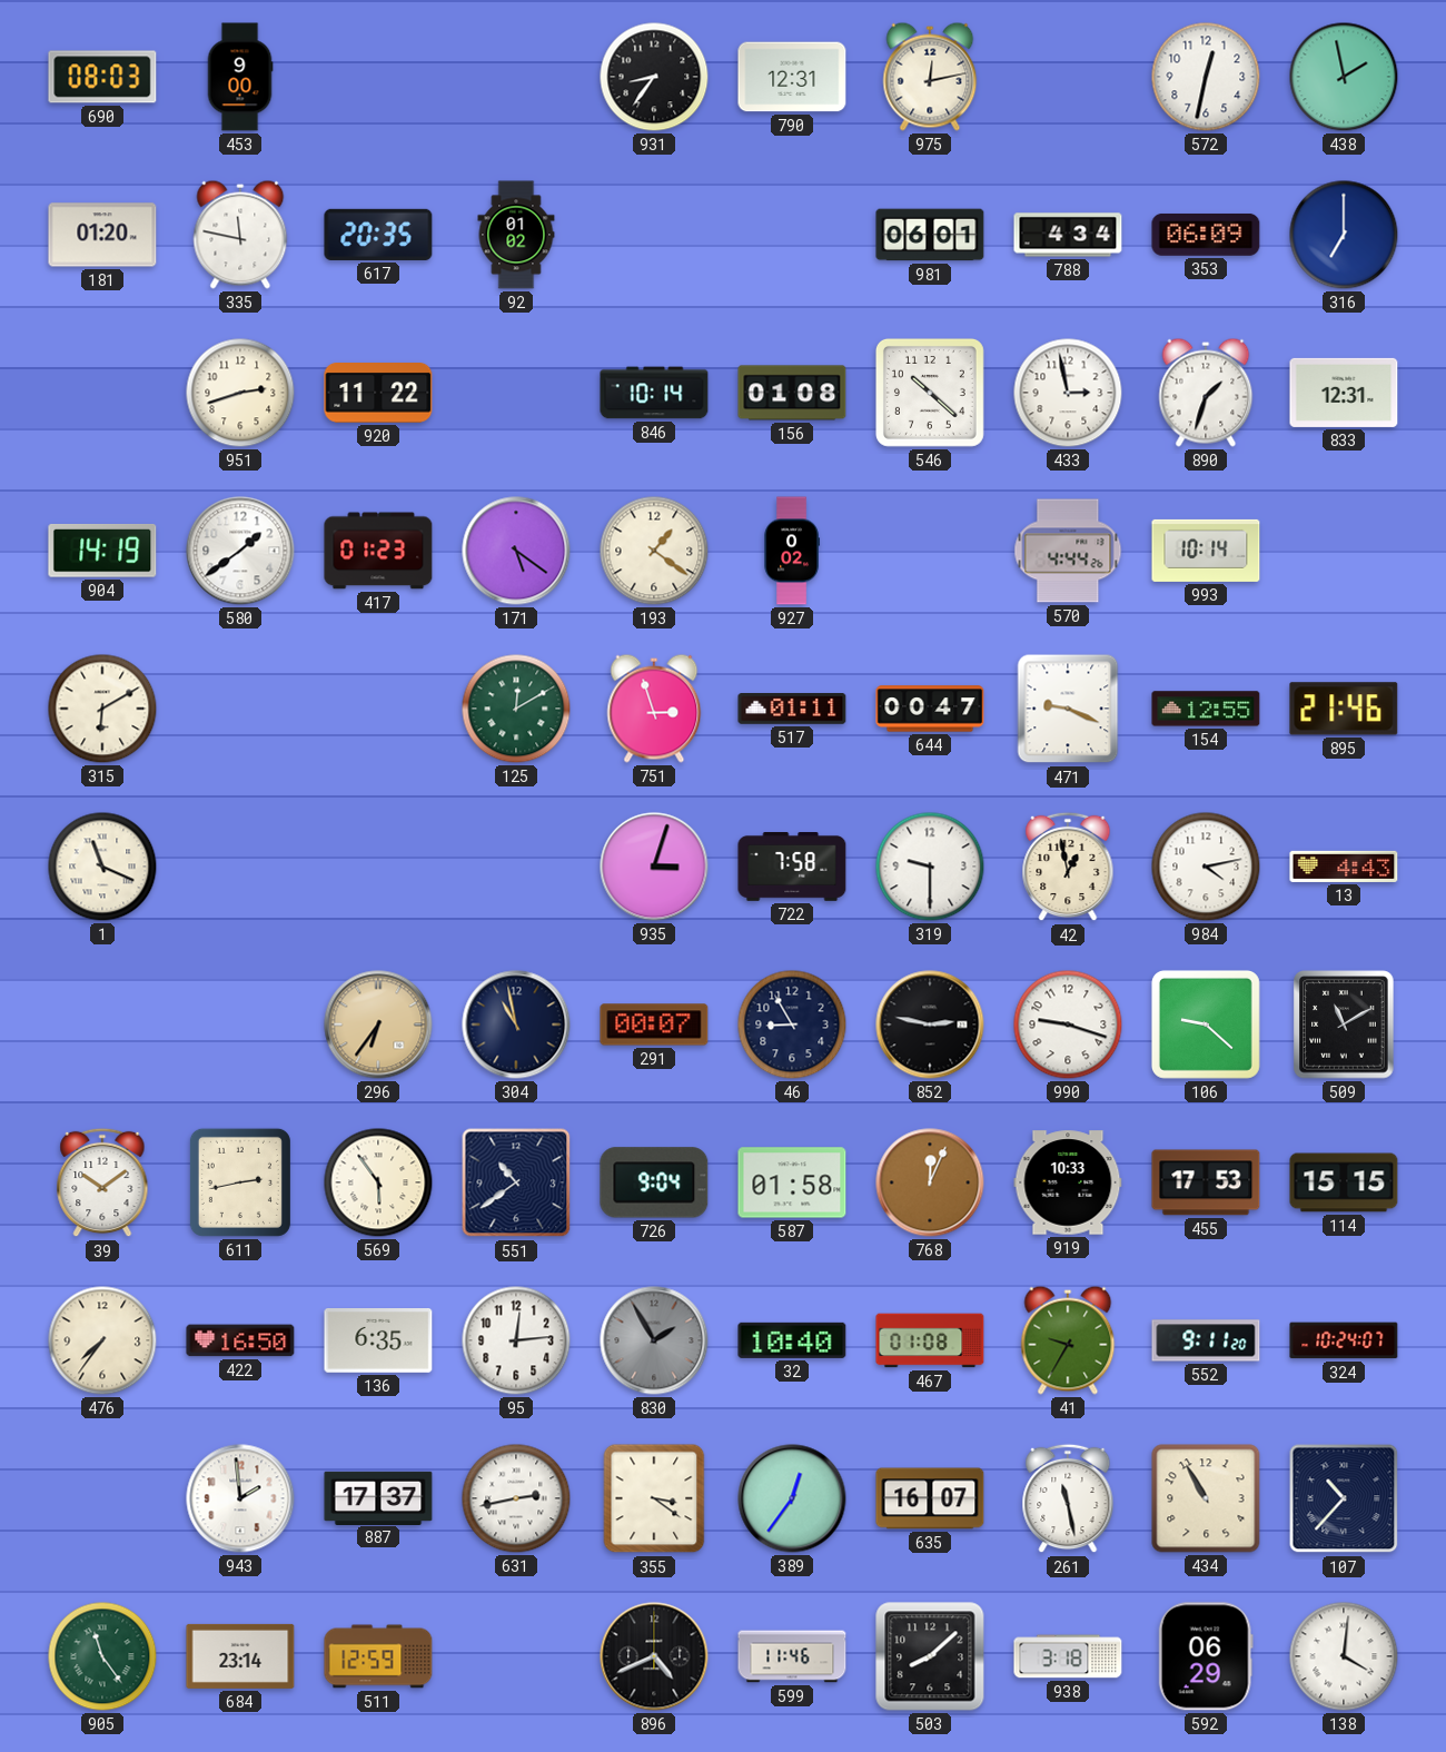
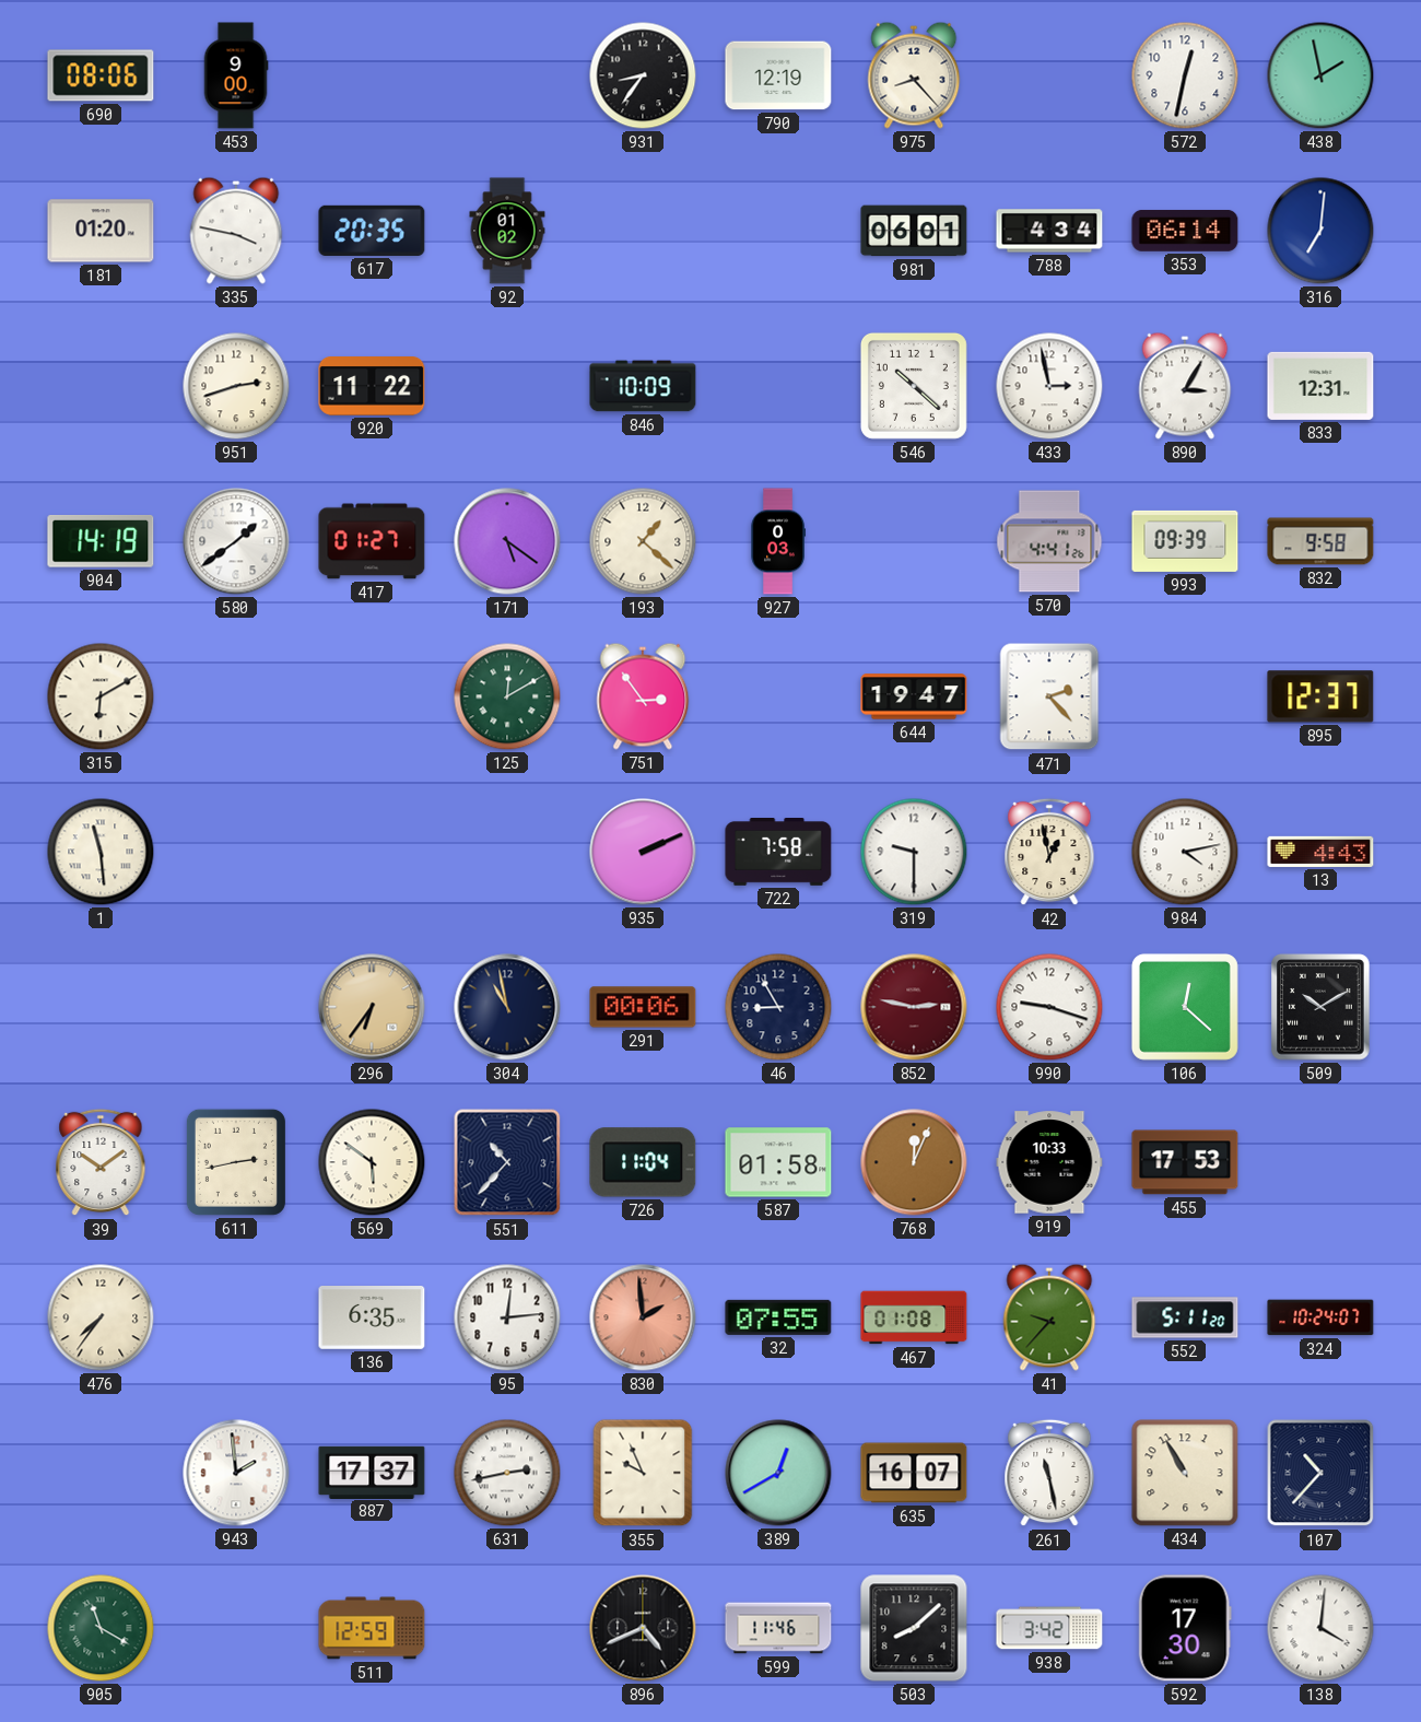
690: 08:03 -> 08:06 (101, 75)
790: 12:31 -> 12:19 (778, 75)
975: 12:13 -> 8:23 (914, 75)
335: 11:47 -> 3:47 (236, 231)
353: 06:09 -> 06:14 (1185, 231)
316: 7:00 -> 7:01 (1320, 231)
846: 10:14 -> 10:09 (643, 386)
156: 01:08 -> none (792, 393)
890: 1:33 -> 3:05 (1185, 386)
417: 01:23 -> 01:27 (372, 541)
193: 1:21 -> 1:22 (643, 541)
927: 0:02 -> 0:03 (778, 541)
570: 4:44 -> 4:41 (1049, 541)
993: 10:14 -> 09:39 (1185, 541)
832: none -> 9:58 (1320, 541)
751: 2:57 -> 2:54 (643, 696)
517: 01:11 -> none (792, 710)
644: 00:47 -> 19:47 (914, 696)
471: 9:19 -> 2:23 (1049, 696)
154: 12:55 -> none (1206, 709)
895: 21:46 -> 12:37 (1320, 696)
1: 11:19 -> 11:29 (101, 852)
935: 3:03 -> 2:11 (643, 852)
291: 00:07 -> 00:06 (643, 1007)
852 dial: black -> burgundy (914, 1007)
106: 9:22 -> 12:22 (1185, 1007)
509: 11:10 -> 10:10 (1320, 1007)
569: 5:54 -> 5:51 (372, 1162)
551: 10:39 -> 10:37 (507, 1162)
726: 9:04 -> 11:04 (643, 1162)
114: 15:15 -> none (1344, 1182)
422: 16:50 -> none (240, 1340)
830: 1:55 -> 1:59 (643, 1317)
830 dial: grey -> salmon (643, 1317)
32: 10:40 -> 07:55 (778, 1317)
41: 9:35 -> 9:37 (1049, 1317)
552: 9:11 -> 5:11 (1185, 1317)
355: 3:21 -> 9:56 (643, 1473)
389: 12:36 -> 12:40 (778, 1473)
905: 11:24 -> 11:20 (101, 1628)
684: 23:14 -> none (240, 1656)
938: 3:18 -> 3:42 (1049, 1628)
592: 06:29 -> 17:30 (1185, 1628)
